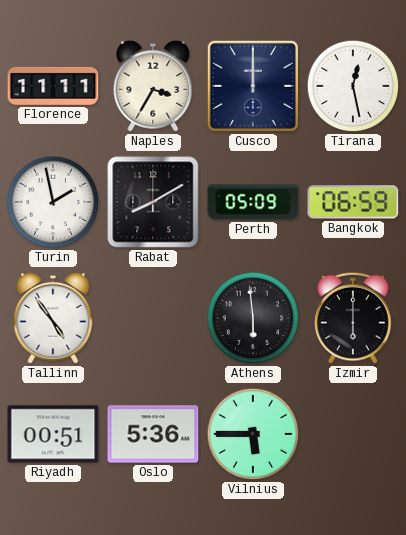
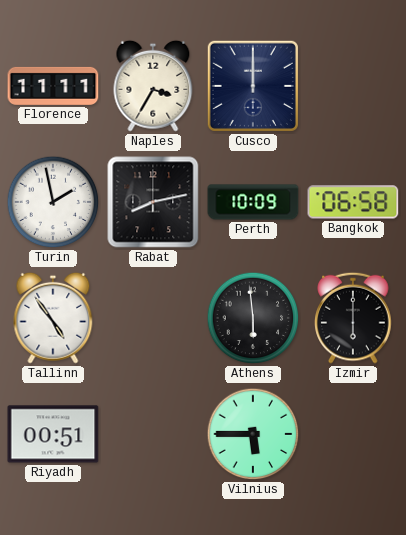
Tirana: 12:28 -> none (353, 86)
Rabat: 8:10 -> 8:13 (153, 202)
Perth: 05:09 -> 10:09 (253, 202)
Bangkok: 06:59 -> 06:58 (353, 202)
Oslo: 5:36 -> none (153, 434)
